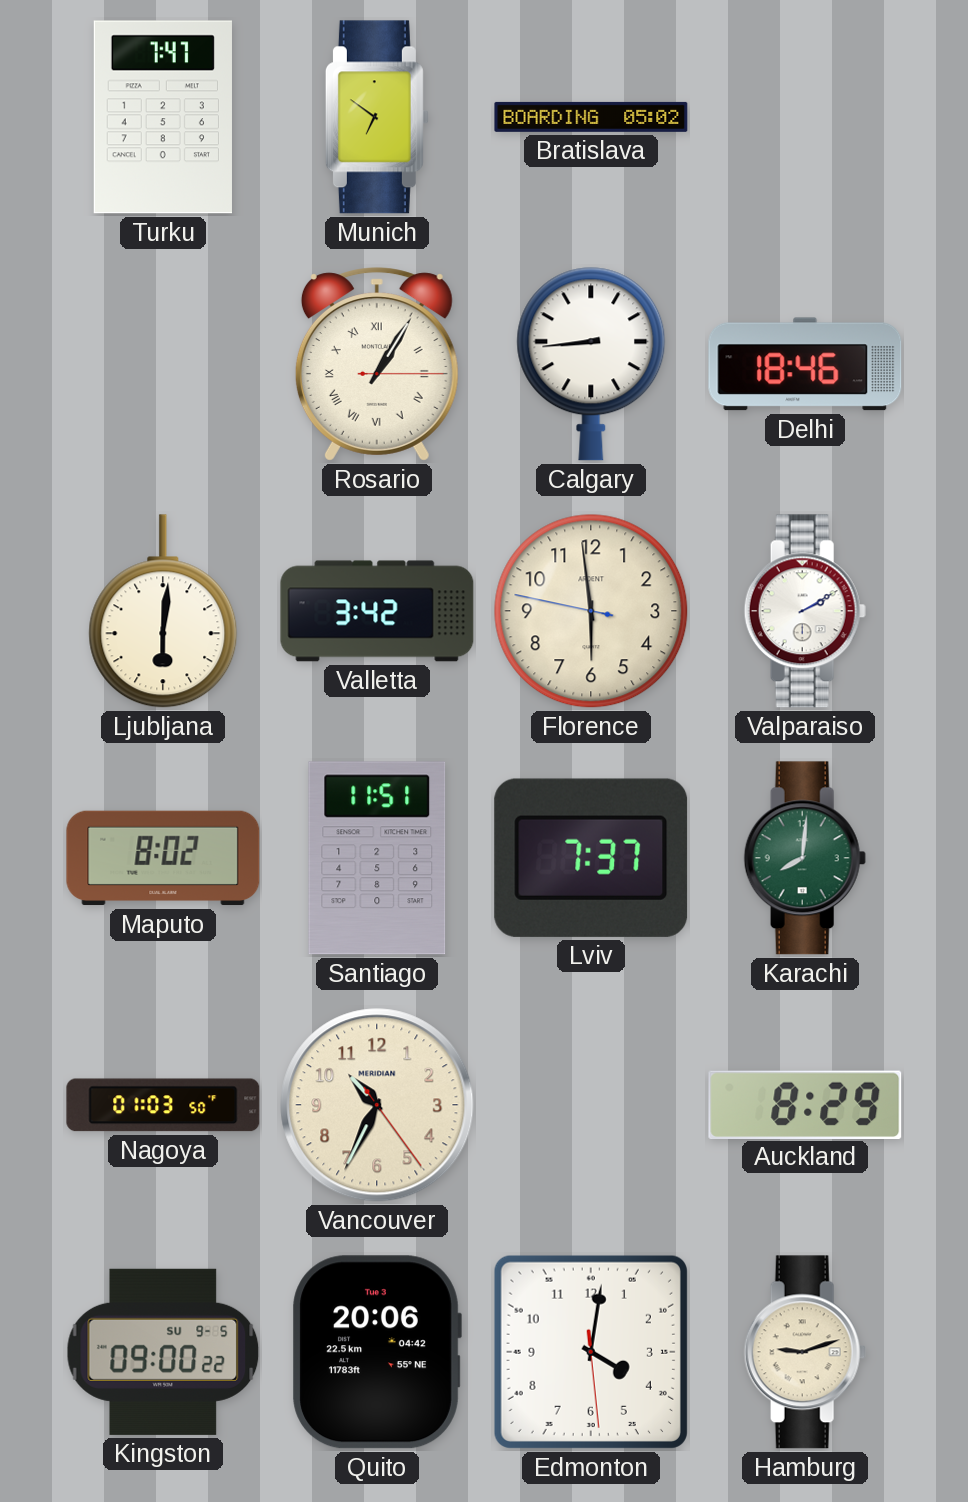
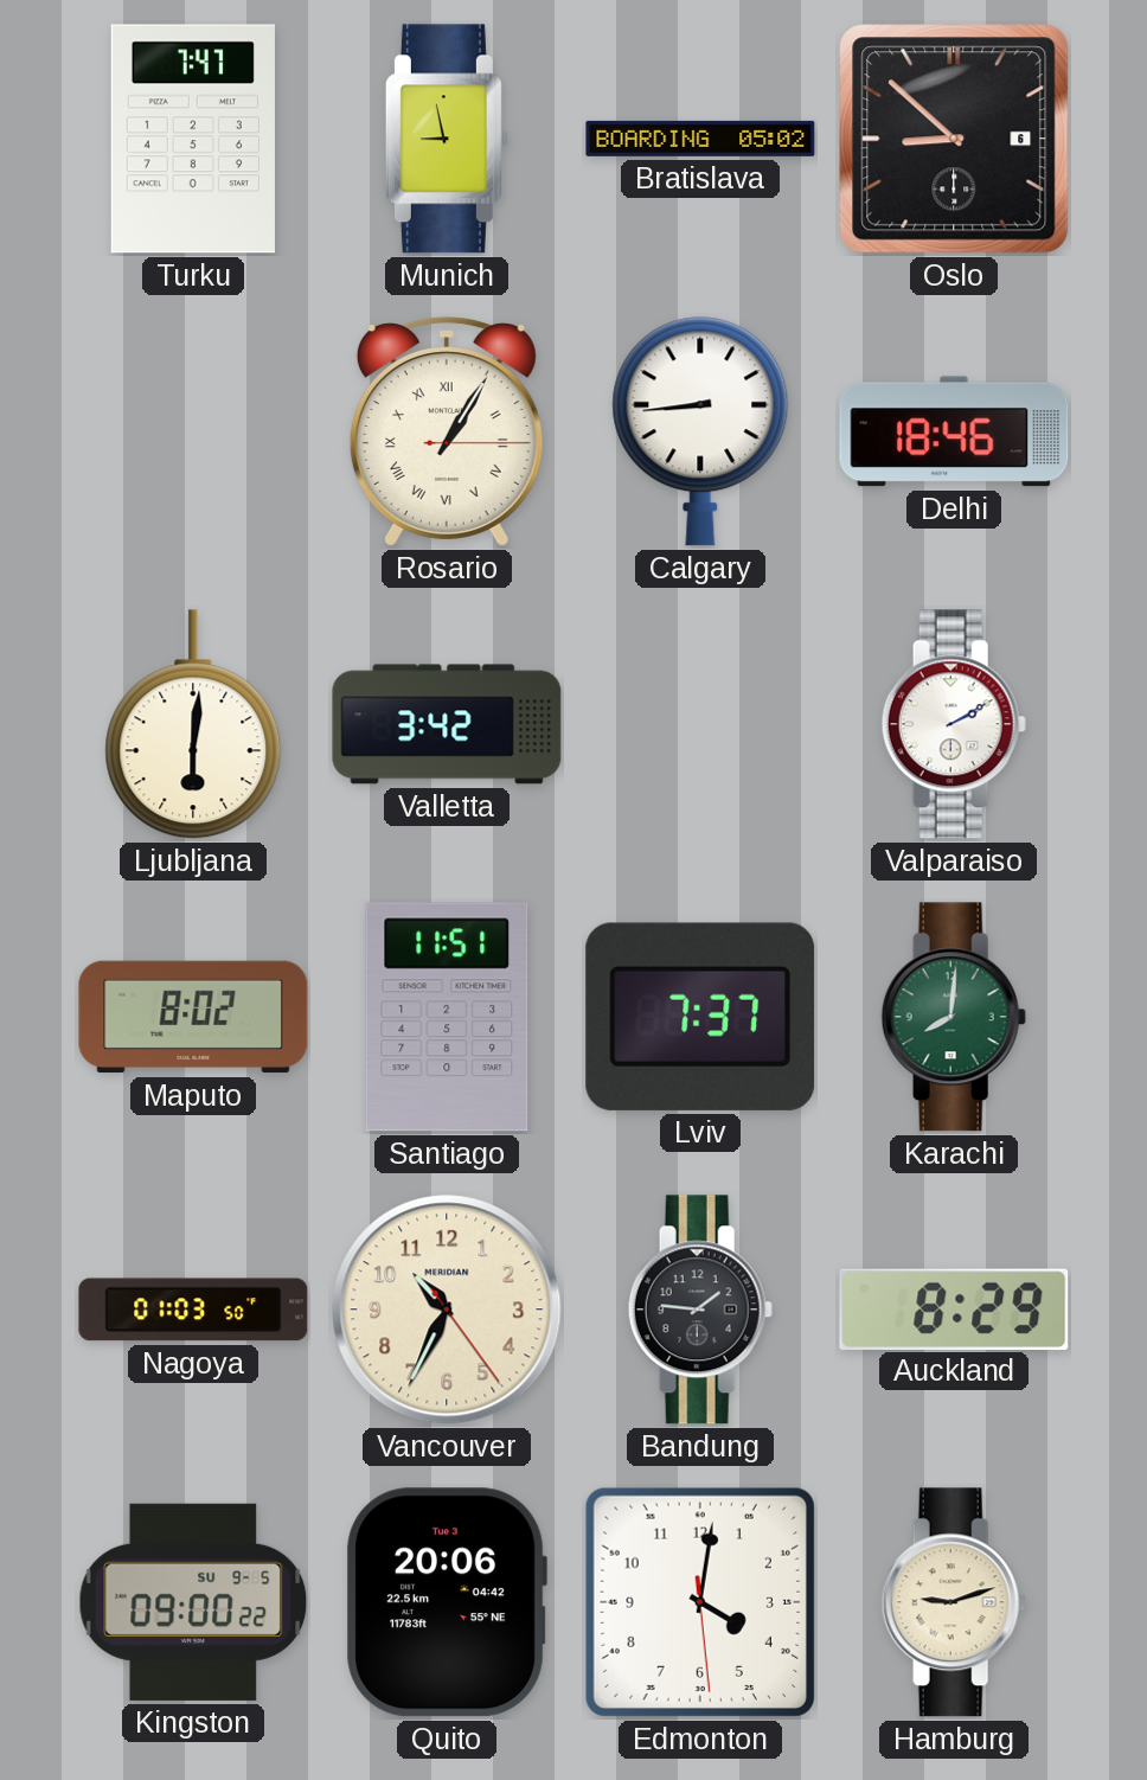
Munich: 6:51 -> 8:58 (447, 139)
Oslo: none -> 8:52 (954, 139)
Florence: 5:58 -> none (591, 611)
Bandung: none -> 1:46 (700, 1310)
